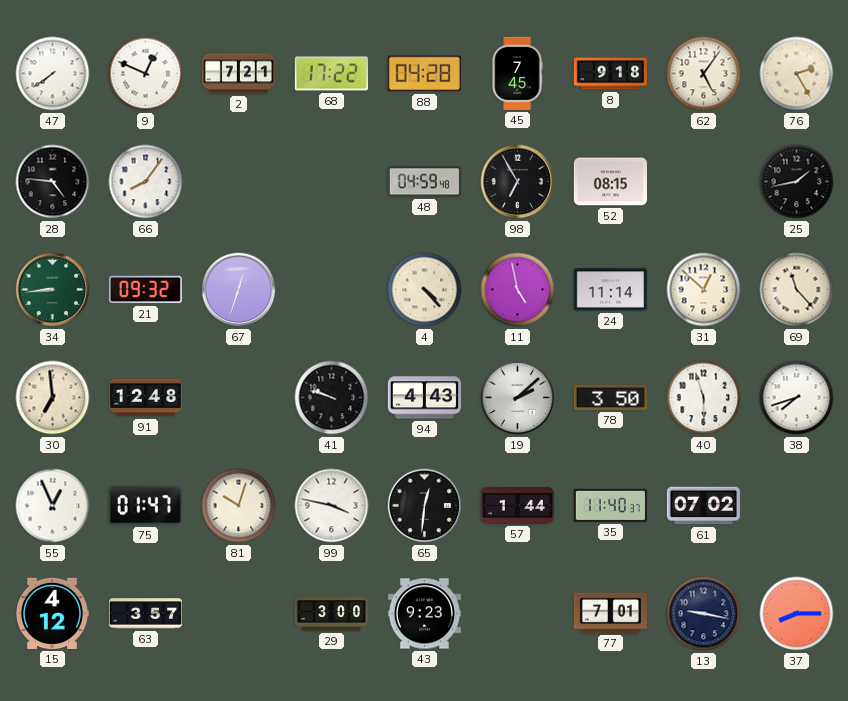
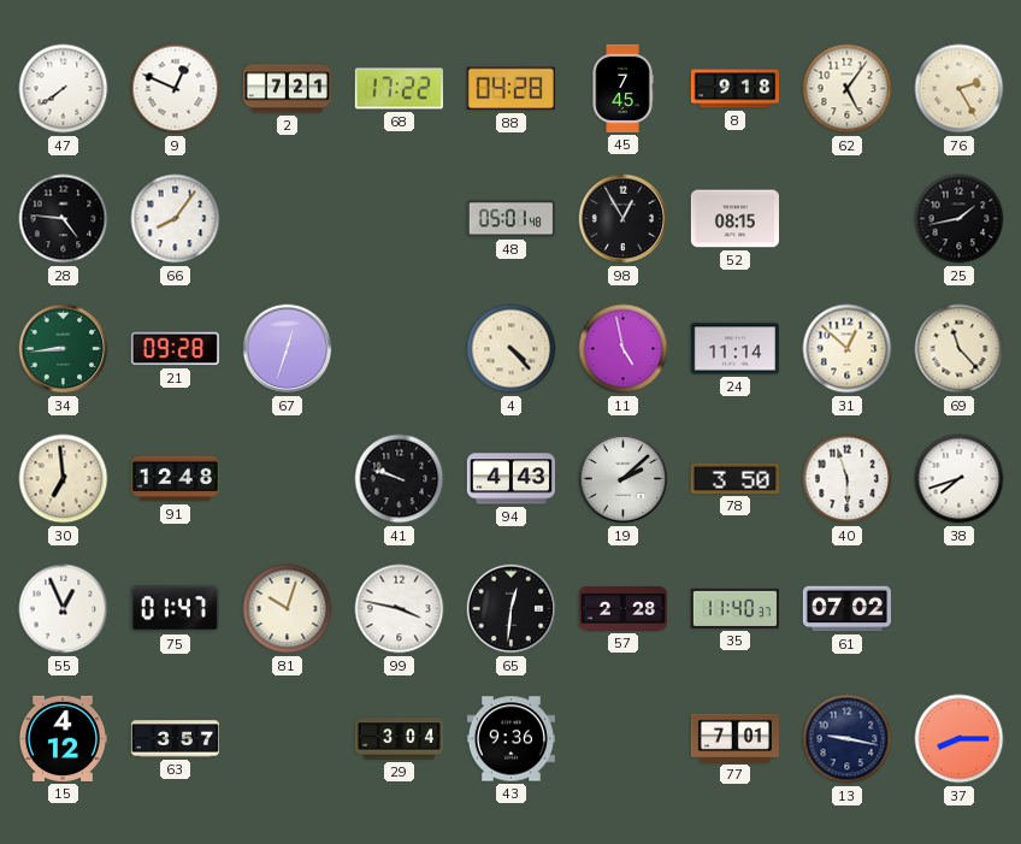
48: 04:59 -> 05:01 (511, 219)
98: 6:55 -> 12:55 (624, 219)
21: 09:32 -> 09:28 (175, 349)
57: 1:44 -> 2:28 (622, 609)
29: 3:00 -> 3:04 (399, 739)
43: 9:23 -> 9:36 (511, 739)
